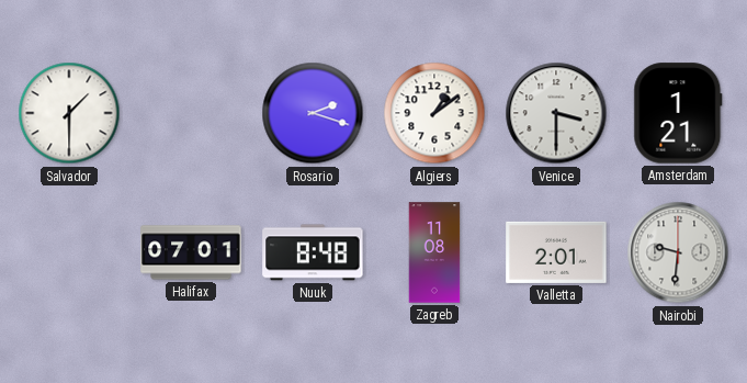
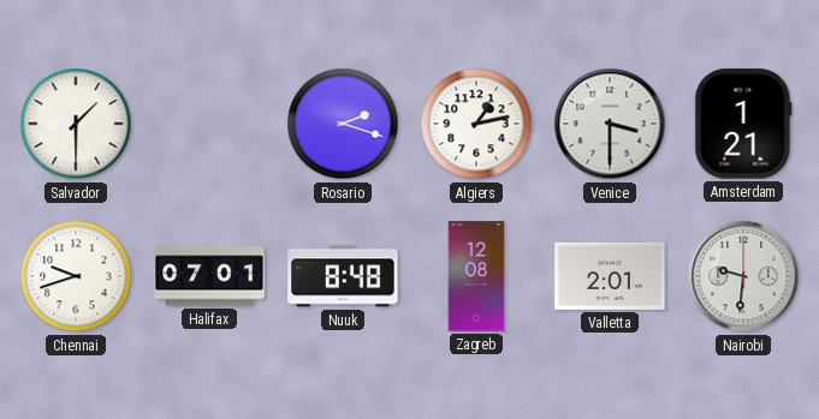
Algiers: 1:09 -> 1:13 (476, 124)
Chennai: none -> 9:42 (76, 276)
Zagreb: 11:08 -> 12:08 (476, 276)
